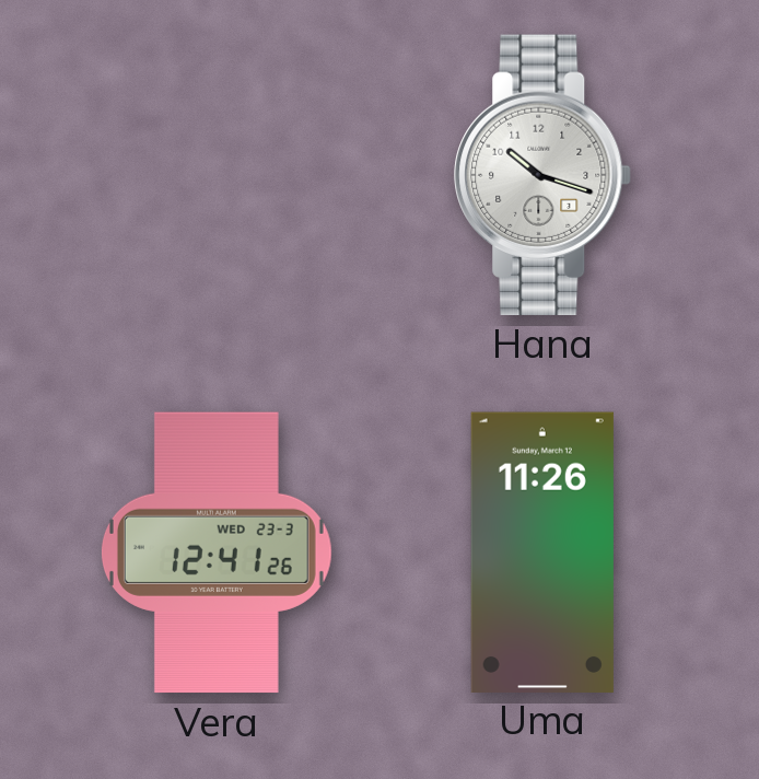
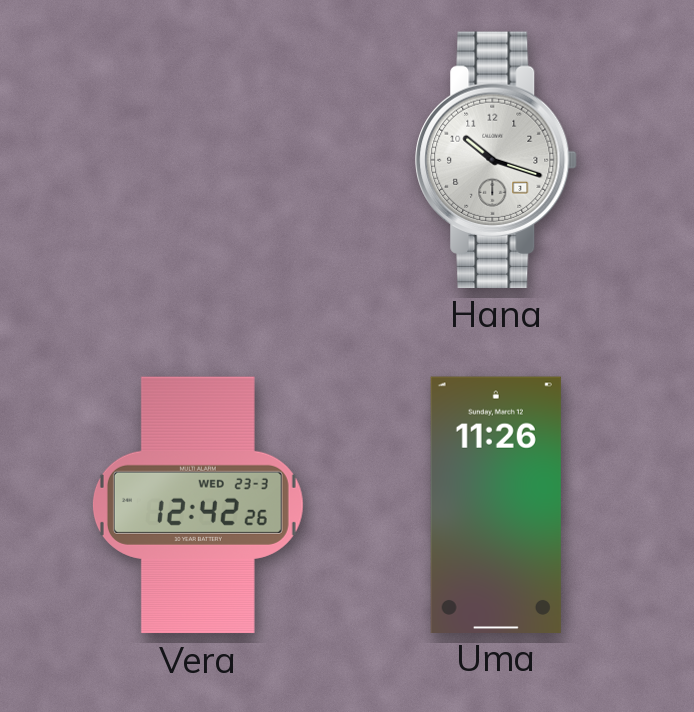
Vera: 12:41 -> 12:42 (198, 505)
